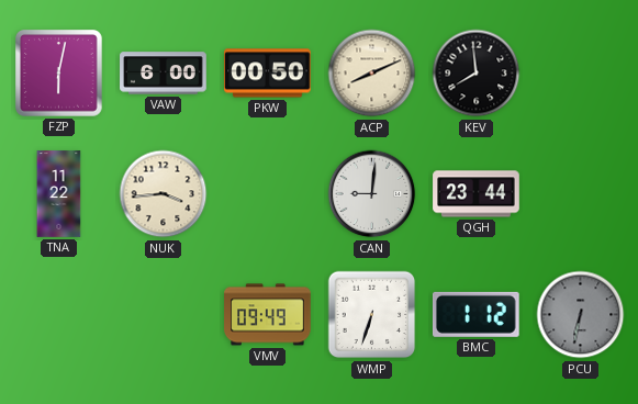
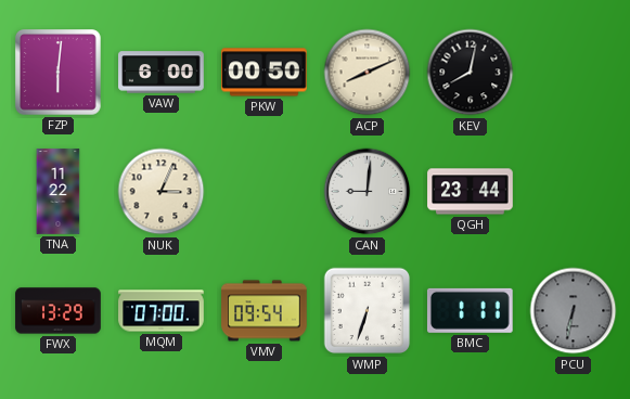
FZP: 6:02 -> 6:01 (59, 73)
KEV: 7:59 -> 8:02 (471, 73)
NUK: 3:44 -> 3:04 (162, 192)
FWX: none -> 13:29 (59, 311)
MQM: none -> 07:00 (162, 311)
VMV: 09:49 -> 09:54 (265, 311)
BMC: 1:12 -> 1:11 (470, 310)
